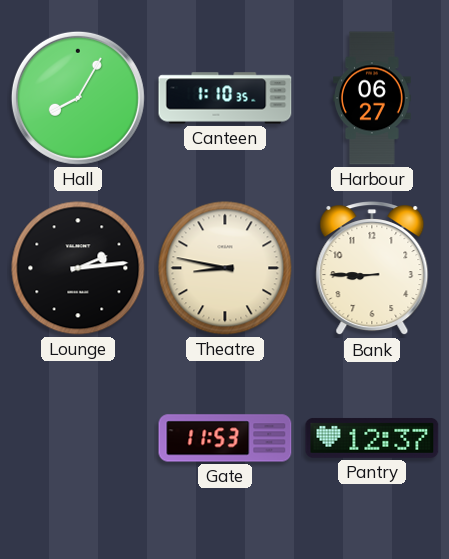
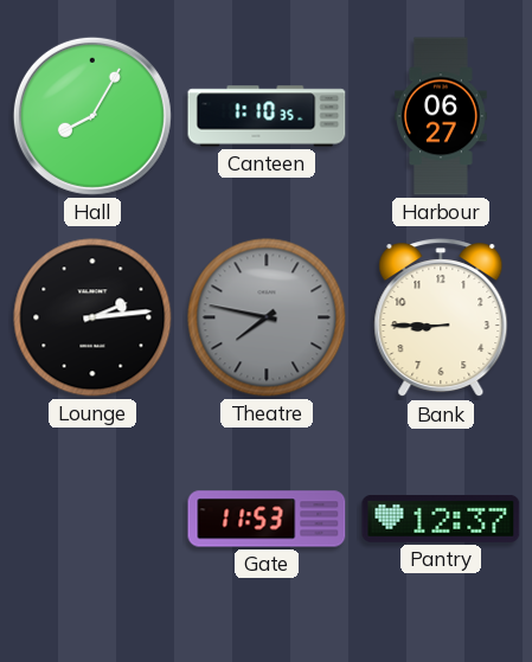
Theatre: 8:47 -> 7:47 (267, 317)
Theatre dial: cream -> grey (267, 317)
